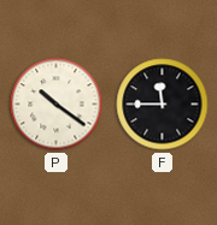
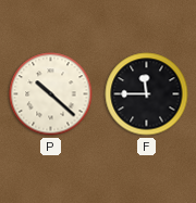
P: 10:21 -> 10:22 (51, 94)
